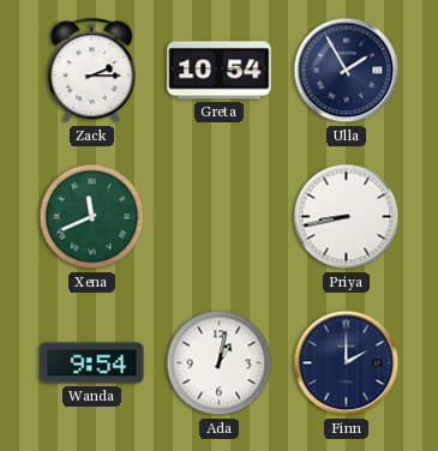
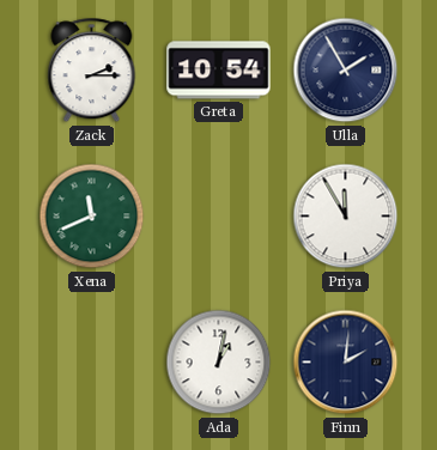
Priya: 8:43 -> 11:55 (346, 217)
Wanda: 9:54 -> none (92, 363)
Finn: 2:00 -> 2:01 (346, 363)
